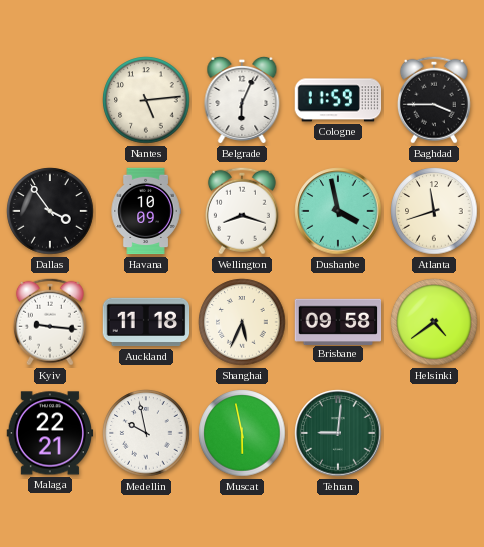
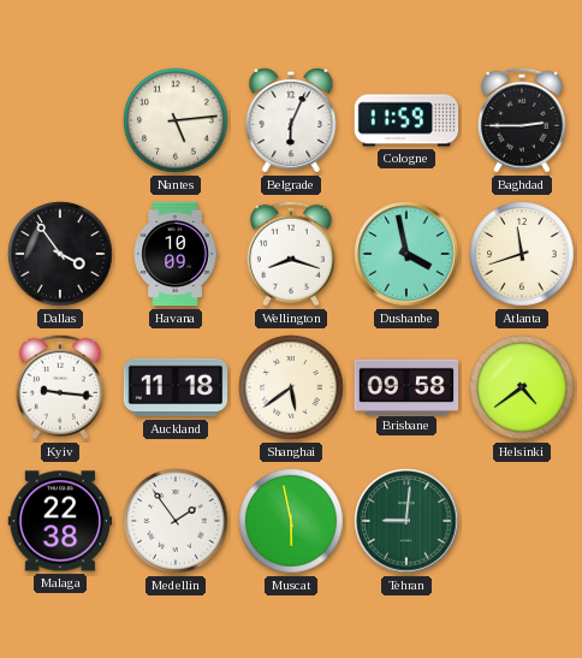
Baghdad: 3:45 -> 2:45 (522, 120)
Shanghai: 5:34 -> 5:39 (291, 387)
Malaga: 22:21 -> 22:38 (60, 521)
Medellin: 9:58 -> 1:54 (176, 521)
